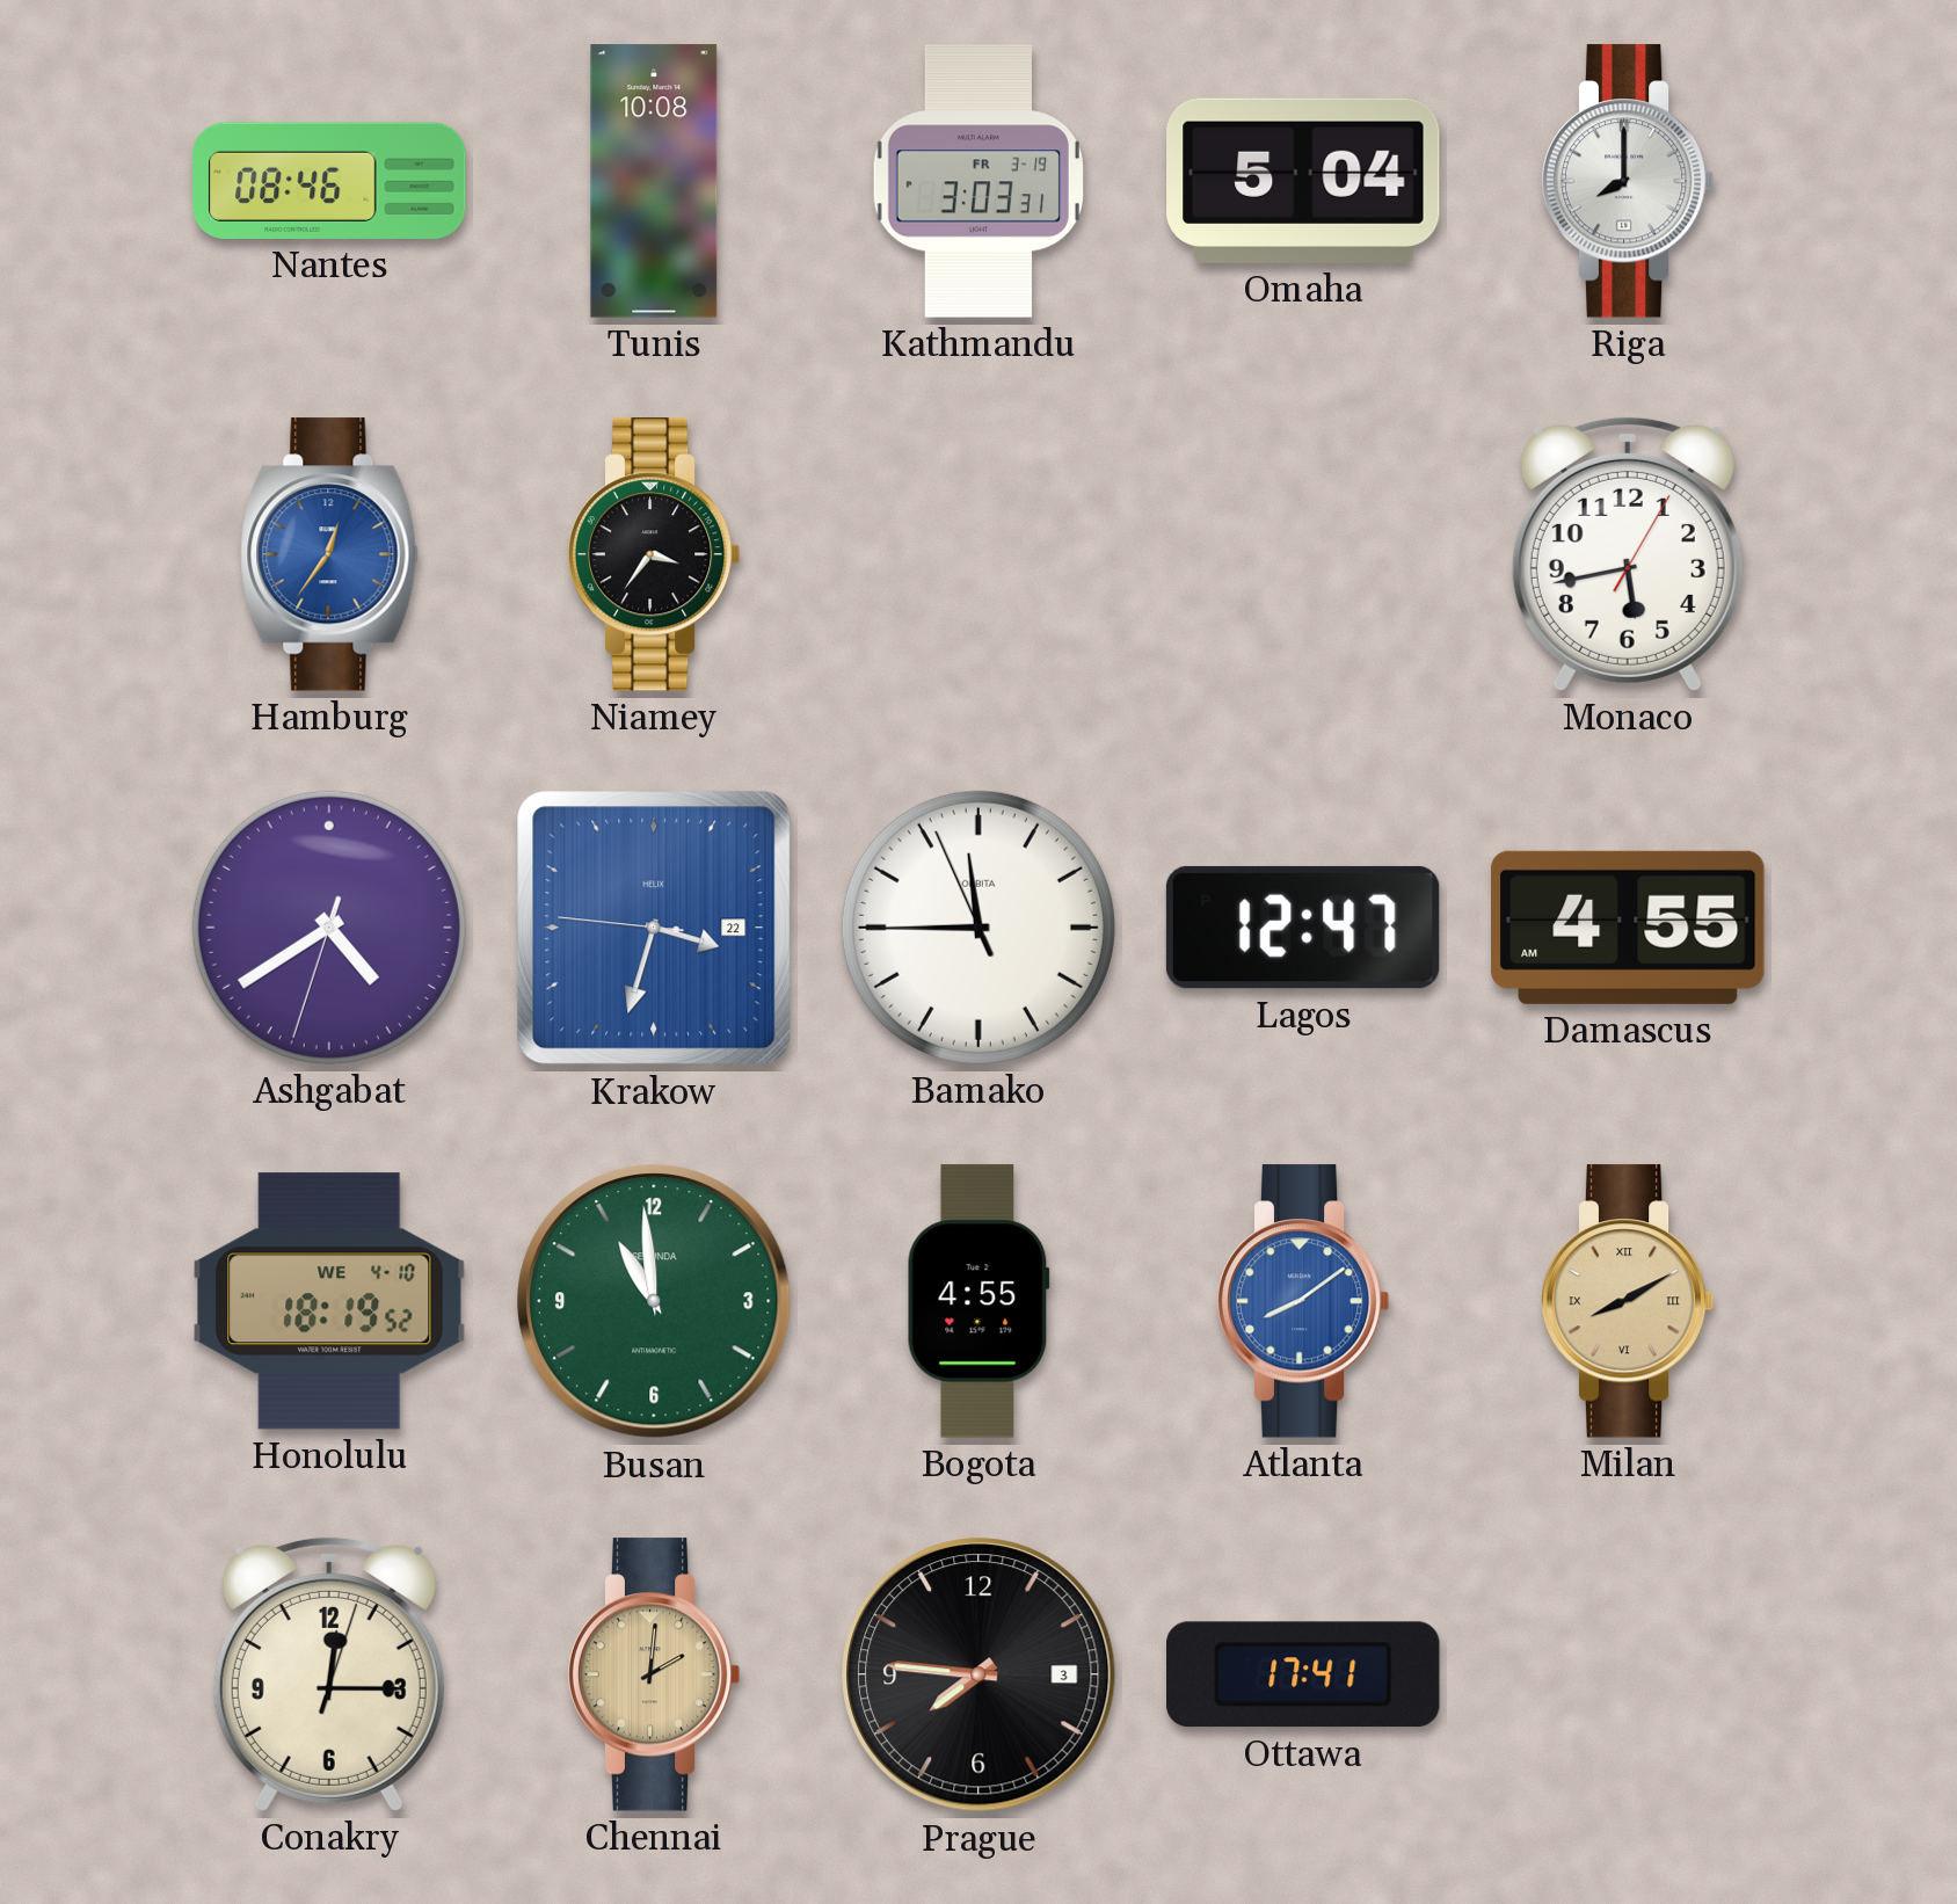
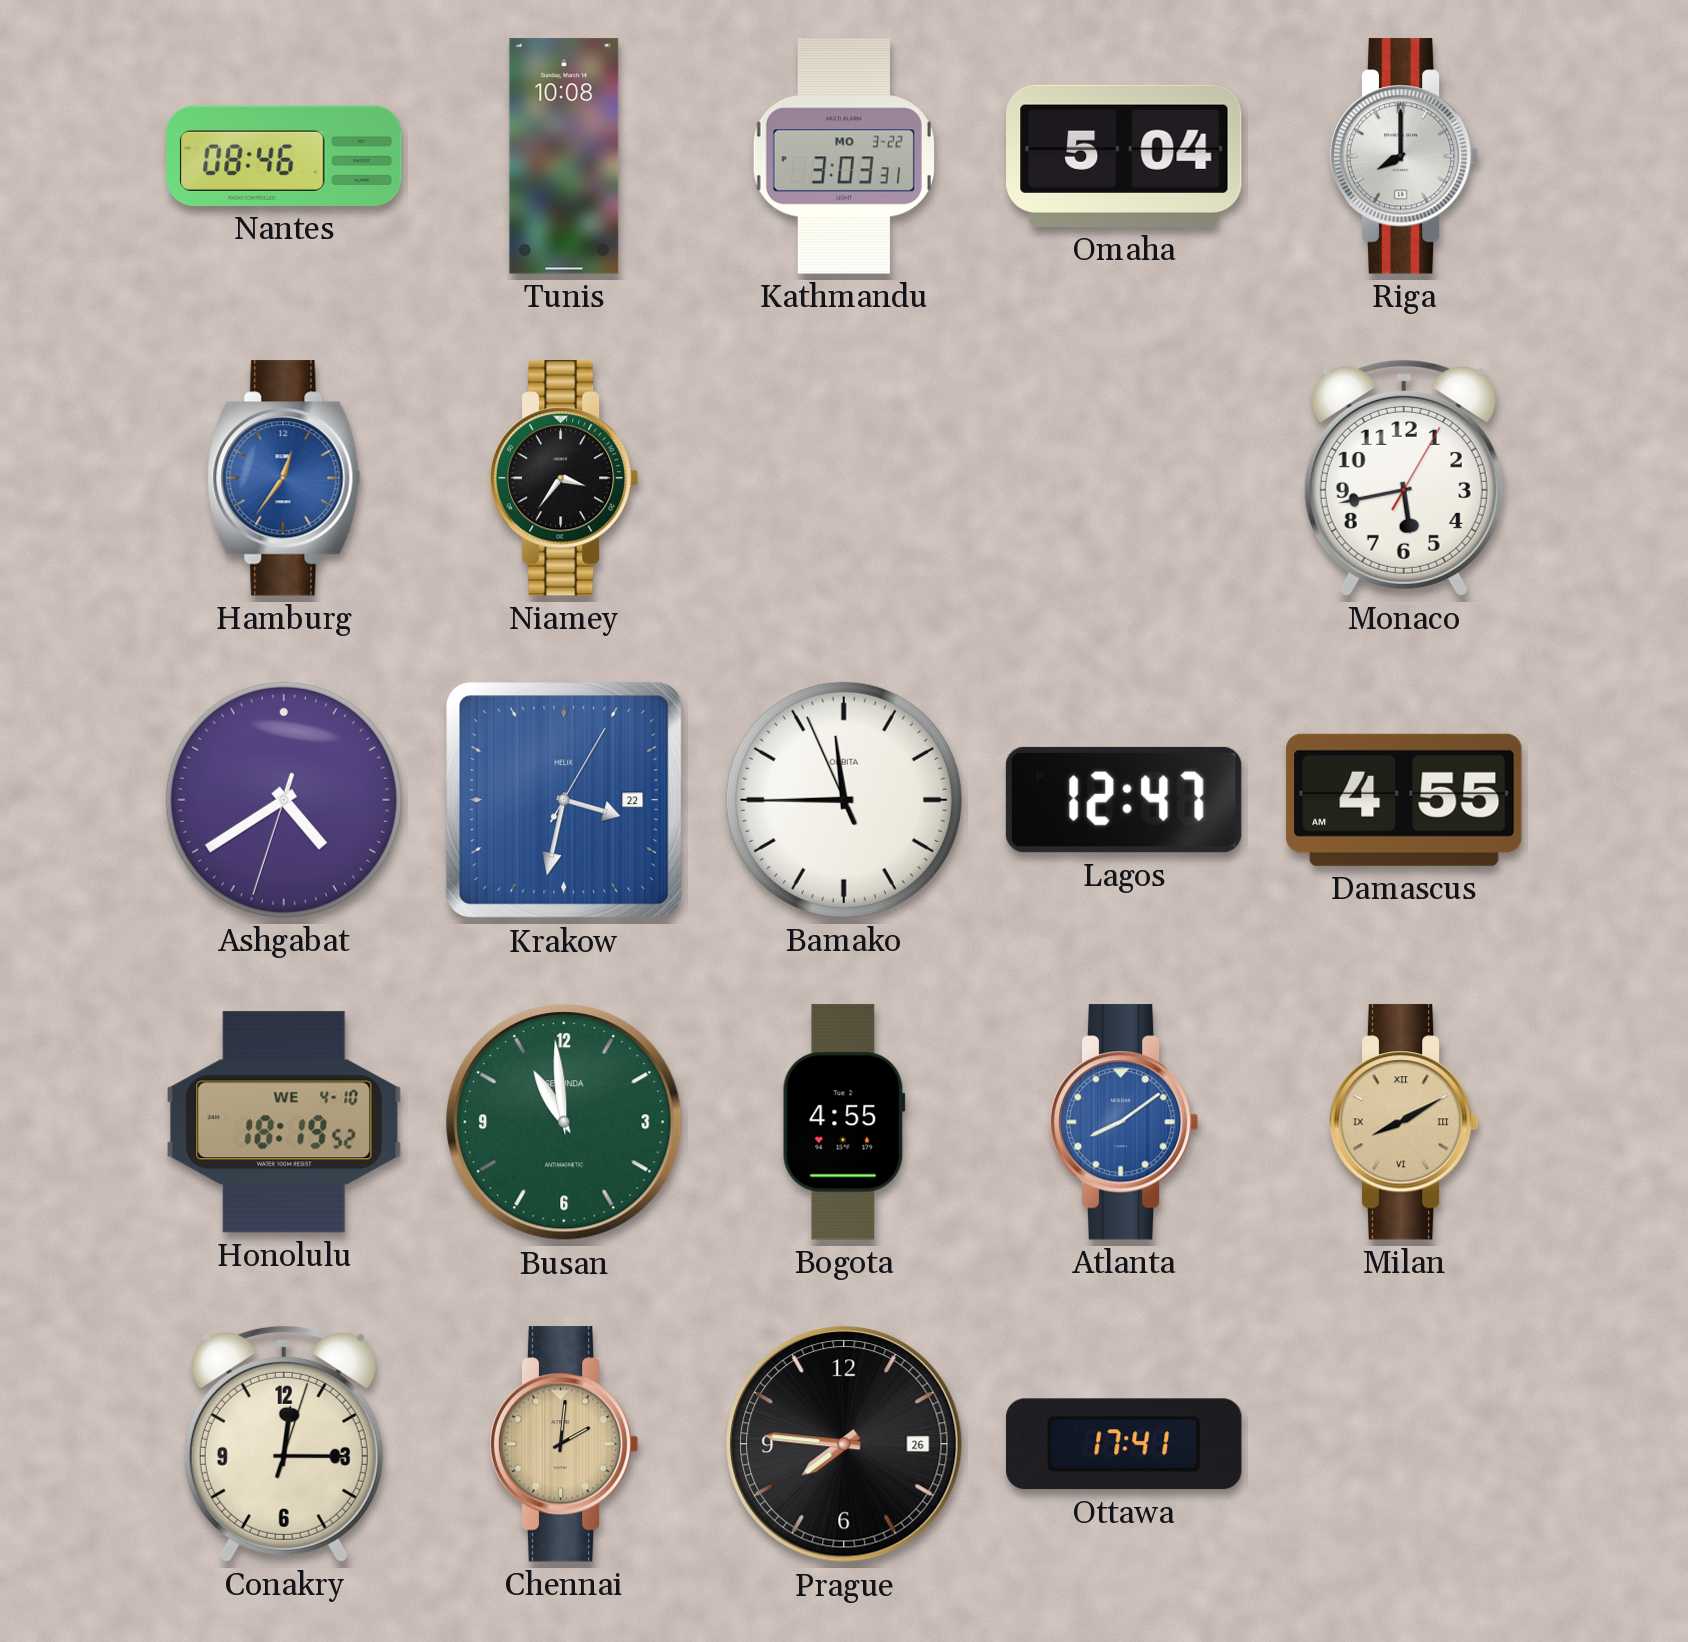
Kathmandu date: FR 3-19 -> MO 3-22 (844, 156)
Krakow: 3:32:46 -> 3:32:05 (564, 800)
Prague date: 3 -> 26 (844, 1444)
